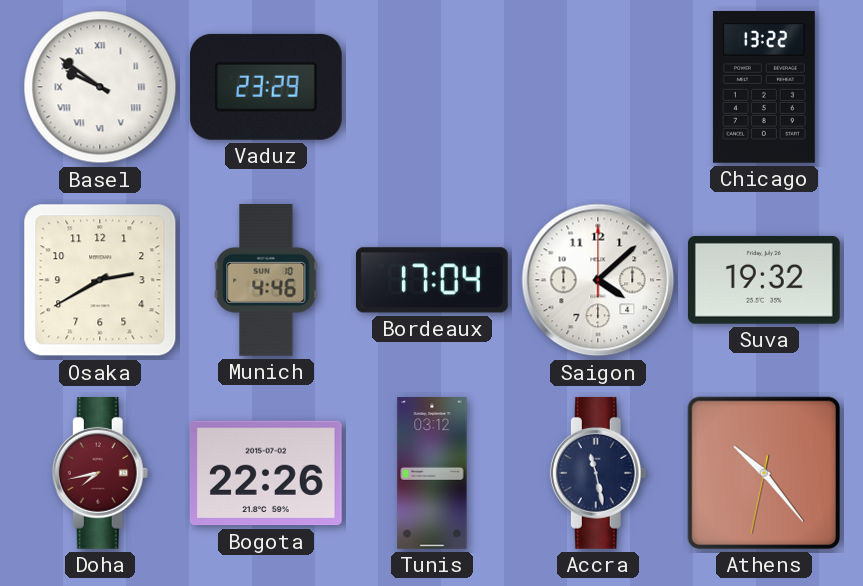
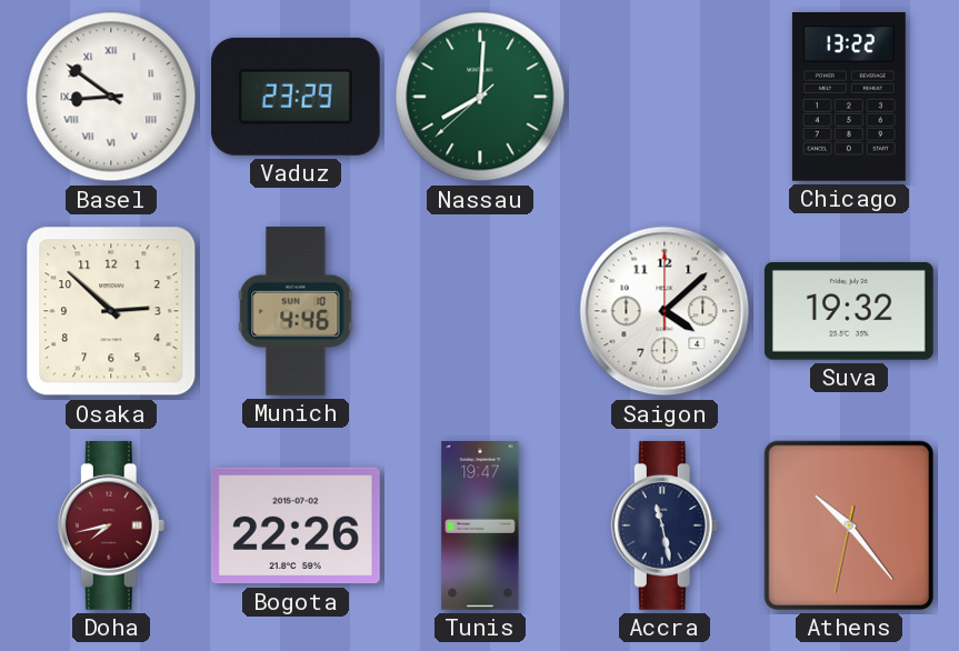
Basel: 9:51 -> 8:51 (111, 97)
Nassau: none -> 8:00 (480, 97)
Osaka: 2:40 -> 2:52 (111, 311)
Bordeaux: 17:04 -> none (432, 280)
Tunis: 03:12 -> 19:47 (480, 525)
